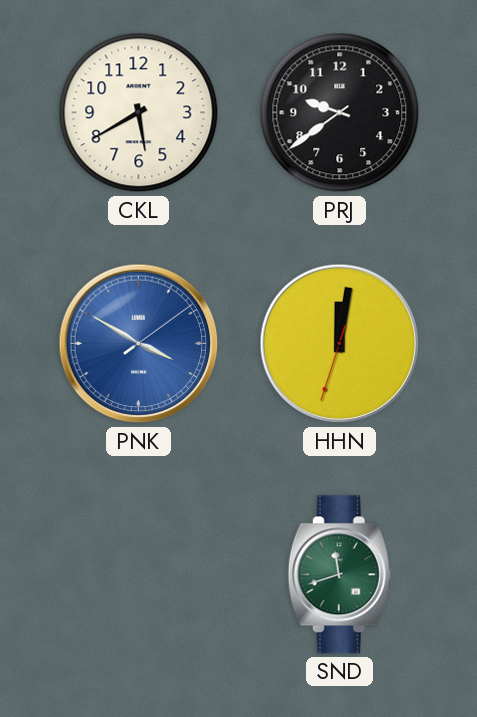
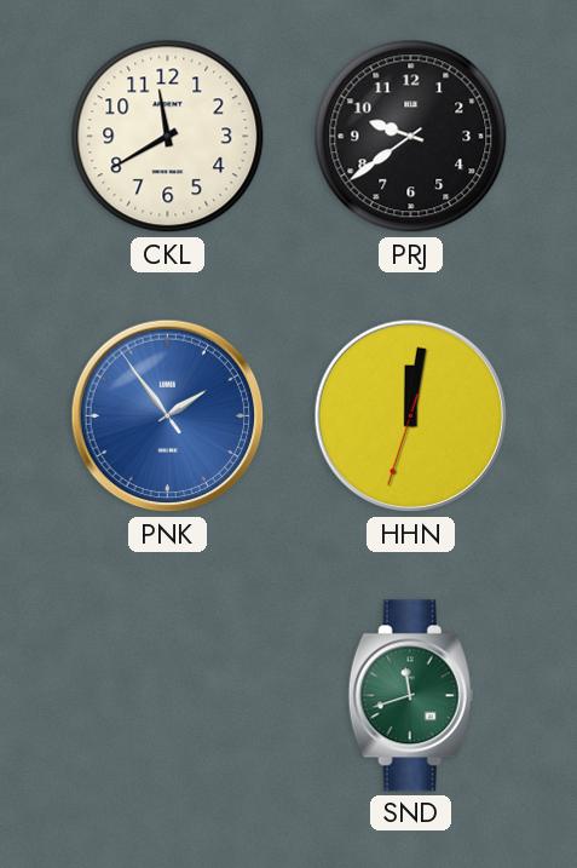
CKL: 5:40 -> 11:40 (168, 137)
PNK: 3:50 -> 1:53 (168, 416)
